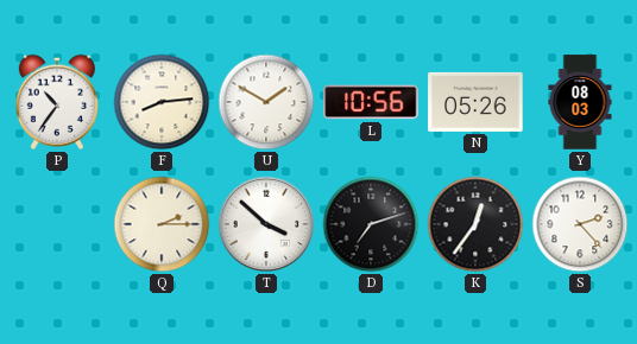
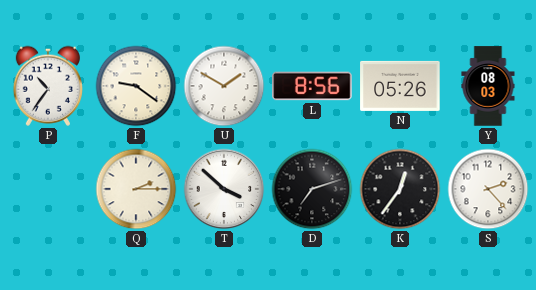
F: 8:14 -> 9:21 (136, 86)
L: 10:56 -> 8:56 (312, 86)
